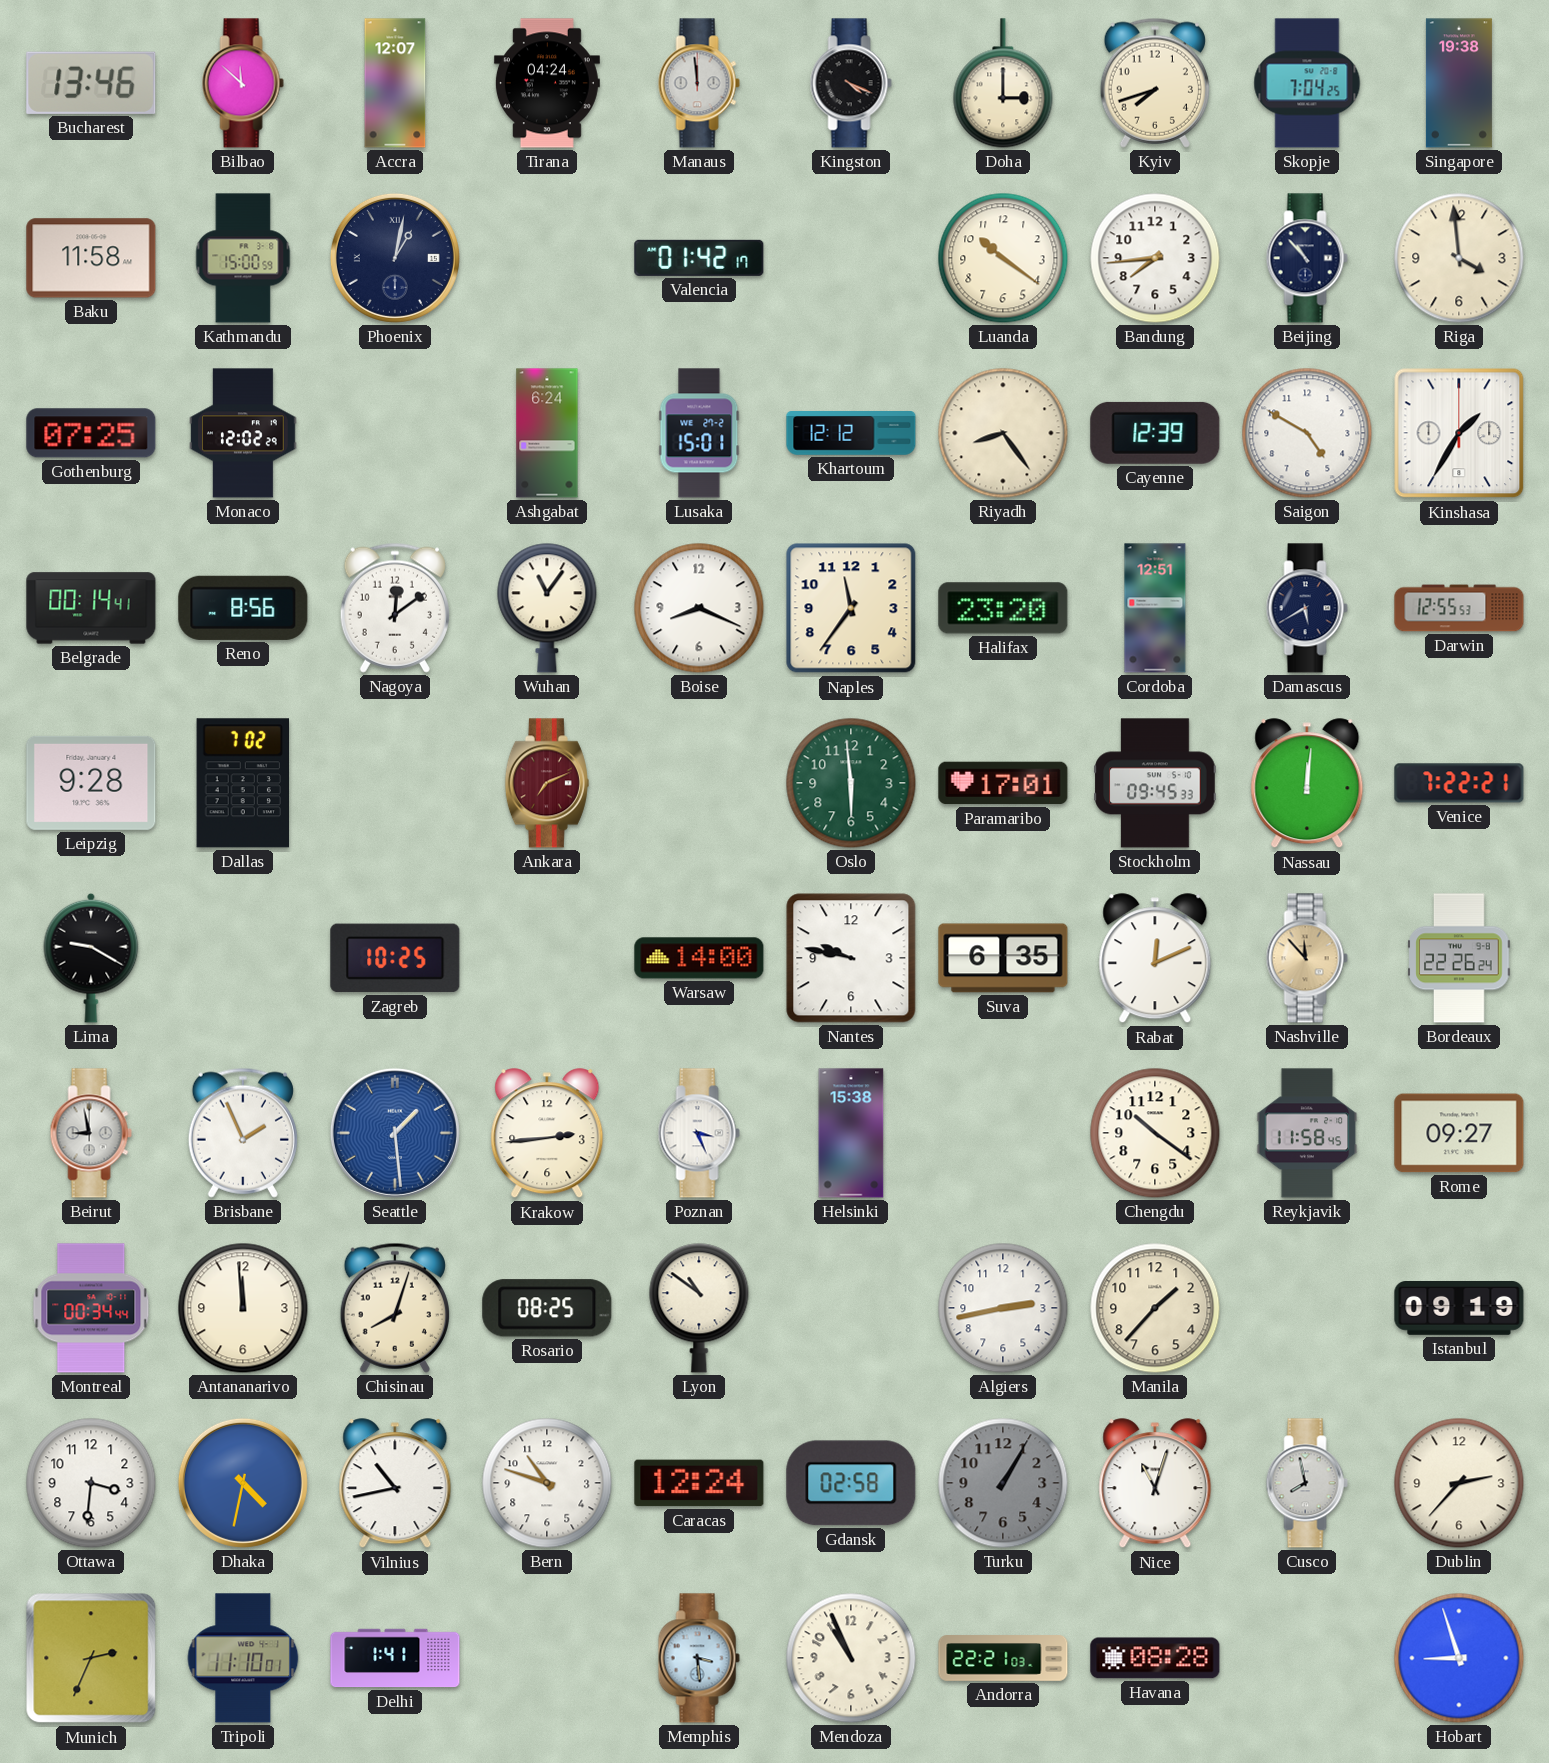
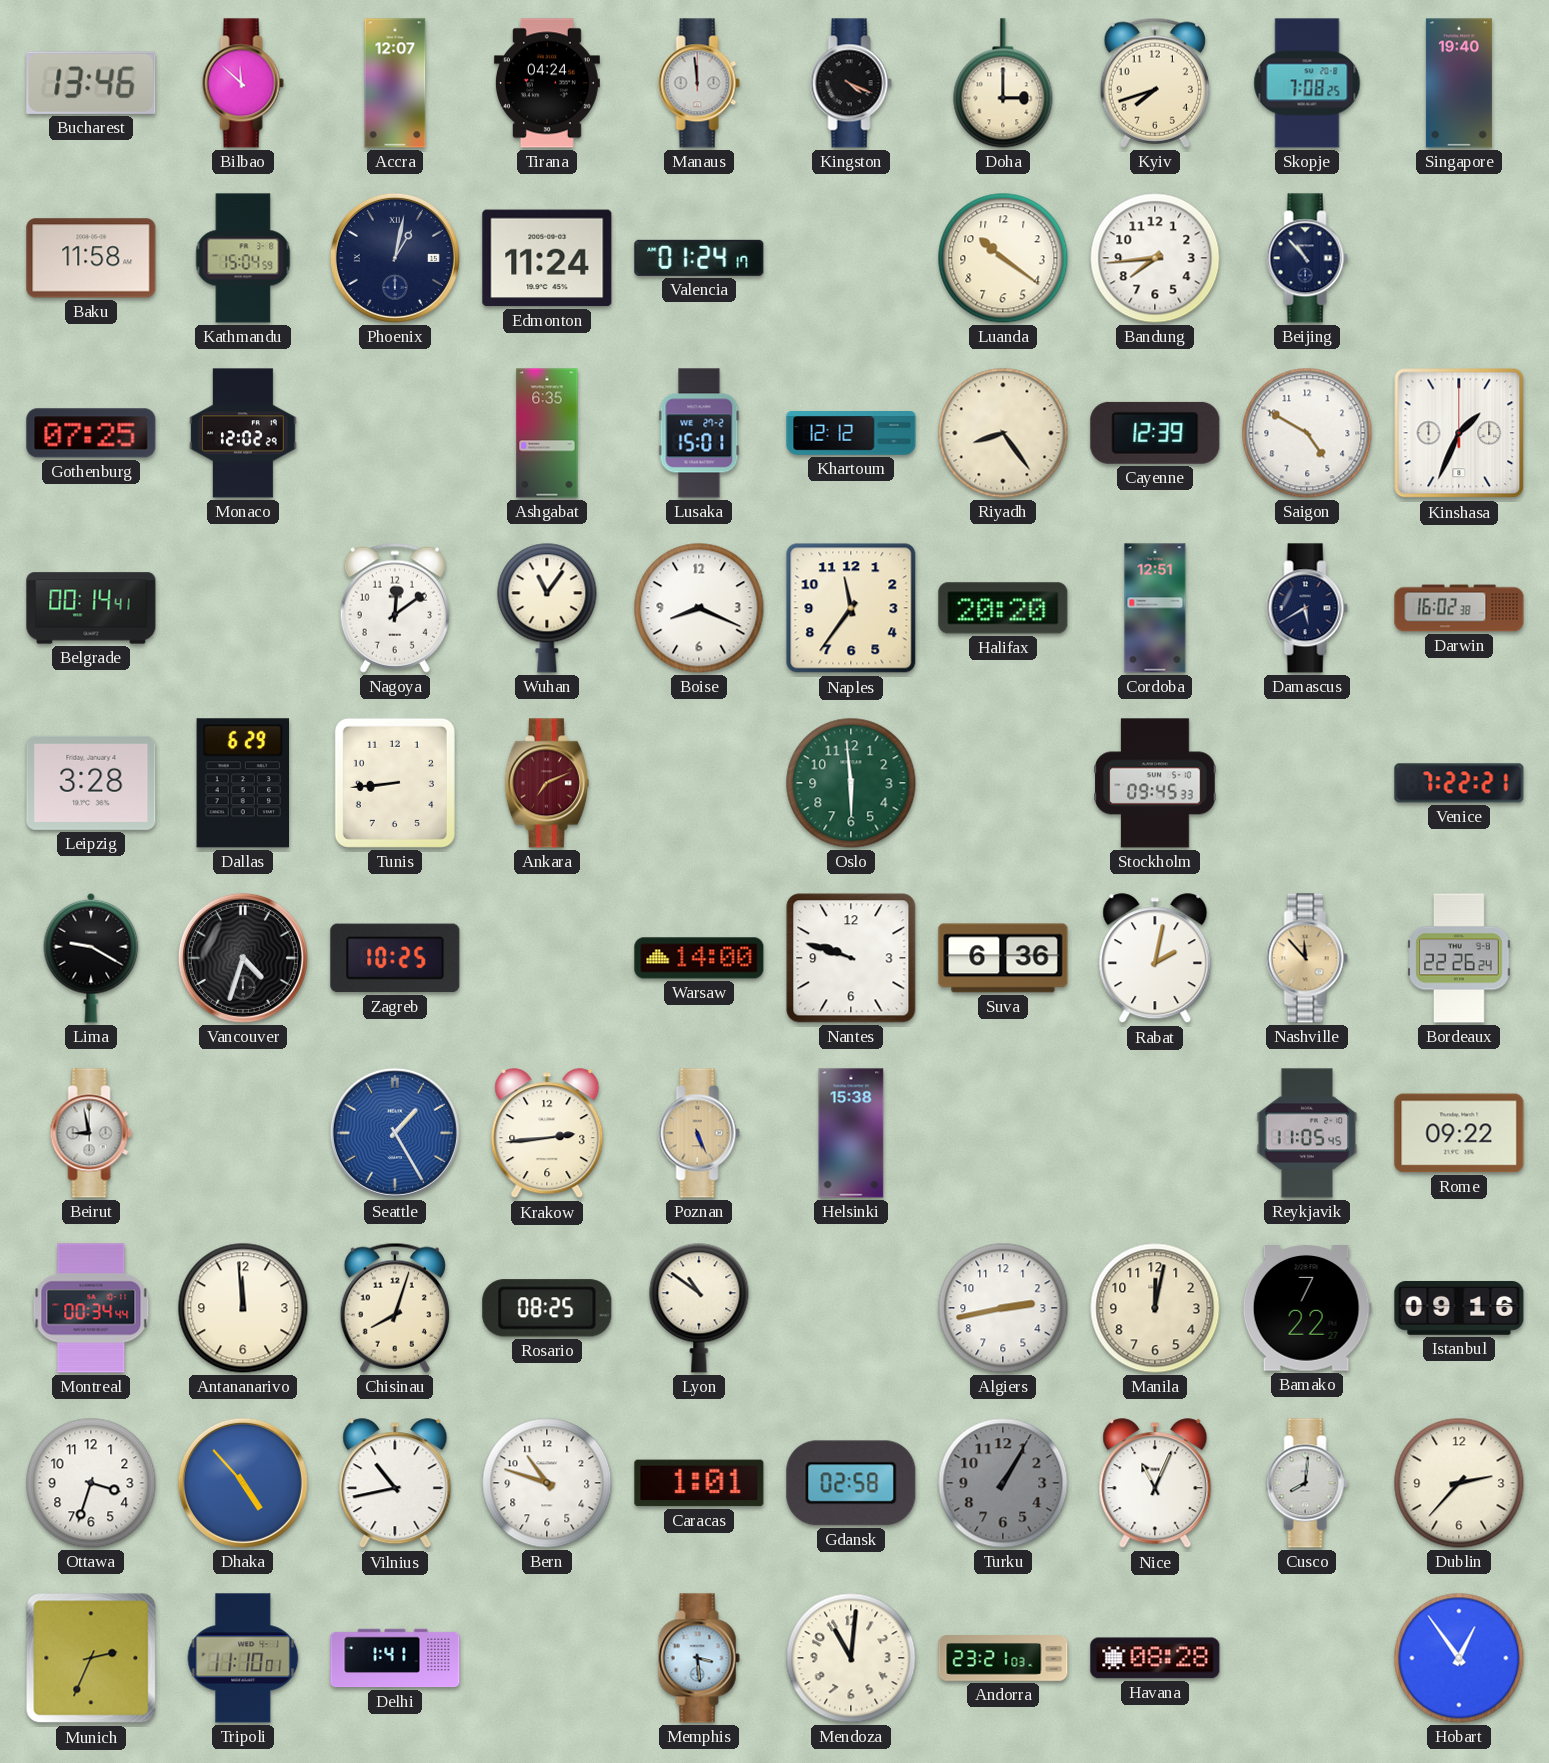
Skopje: 7:04 -> 7:08 (1307, 83)
Singapore: 19:38 -> 19:40 (1459, 83)
Kathmandu: 15:00 -> 15:04 (243, 258)
Edmonton: none -> 11:24 (547, 258)
Valencia: 01:42 -> 01:24 (699, 258)
Riga: 3:59 -> none (1459, 258)
Ashgabat: 6:24 -> 6:35 (547, 433)
Kinshasa: 1:35 -> 1:34 (1459, 433)
Reno: 8:56 -> none (243, 608)
Halifax: 23:20 -> 20:20 (1003, 608)
Darwin: 12:55 -> 16:02 (1459, 608)
Leipzig: 9:28 -> 3:28 (91, 783)
Dallas: 7:02 -> 6:29 (242, 783)
Tunis: none -> 8:44 (395, 783)
Paramaribo: 17:01 -> none (1003, 783)
Nassau: 12:01 -> none (1307, 784)
Vancouver: none -> 4:33 (243, 958)
Nantes: 9:47 -> 9:48 (851, 958)
Suva: 6:35 -> 6:36 (1003, 958)
Rabat: 12:11 -> 2:02 (1155, 959)
Brisbane: 1:56 -> none (243, 1133)
Seattle: 1:29 -> 1:25 (395, 1133)
Poznan: 3:26 -> 5:26 (699, 1133)
Poznan dial: white -> champagne (699, 1133)
Chengdu: 10:21 -> none (1155, 1133)
Reykjavik: 11:58 -> 11:05 (1307, 1133)
Rome: 09:27 -> 09:22 (1459, 1133)
Manila: 1:37 -> 12:02 (1155, 1308)
Bamako: none -> 7:22 (1307, 1309)
Istanbul: 09:19 -> 09:16 (1459, 1309)
Ottawa: 3:31 -> 3:33 (91, 1483)
Dhaka: 4:32 -> 4:53 (243, 1483)
Caracas: 12:24 -> 1:01 (699, 1483)
Nice: 11:03 -> 11:04 (1155, 1484)
Cusco: 7:58 -> 8:01 (1307, 1483)
Mendoza: 10:56 -> 11:01 (851, 1658)
Andorra: 22:21 -> 23:21 (1003, 1658)
Hobart: 8:57 -> 12:54 (1459, 1658)
